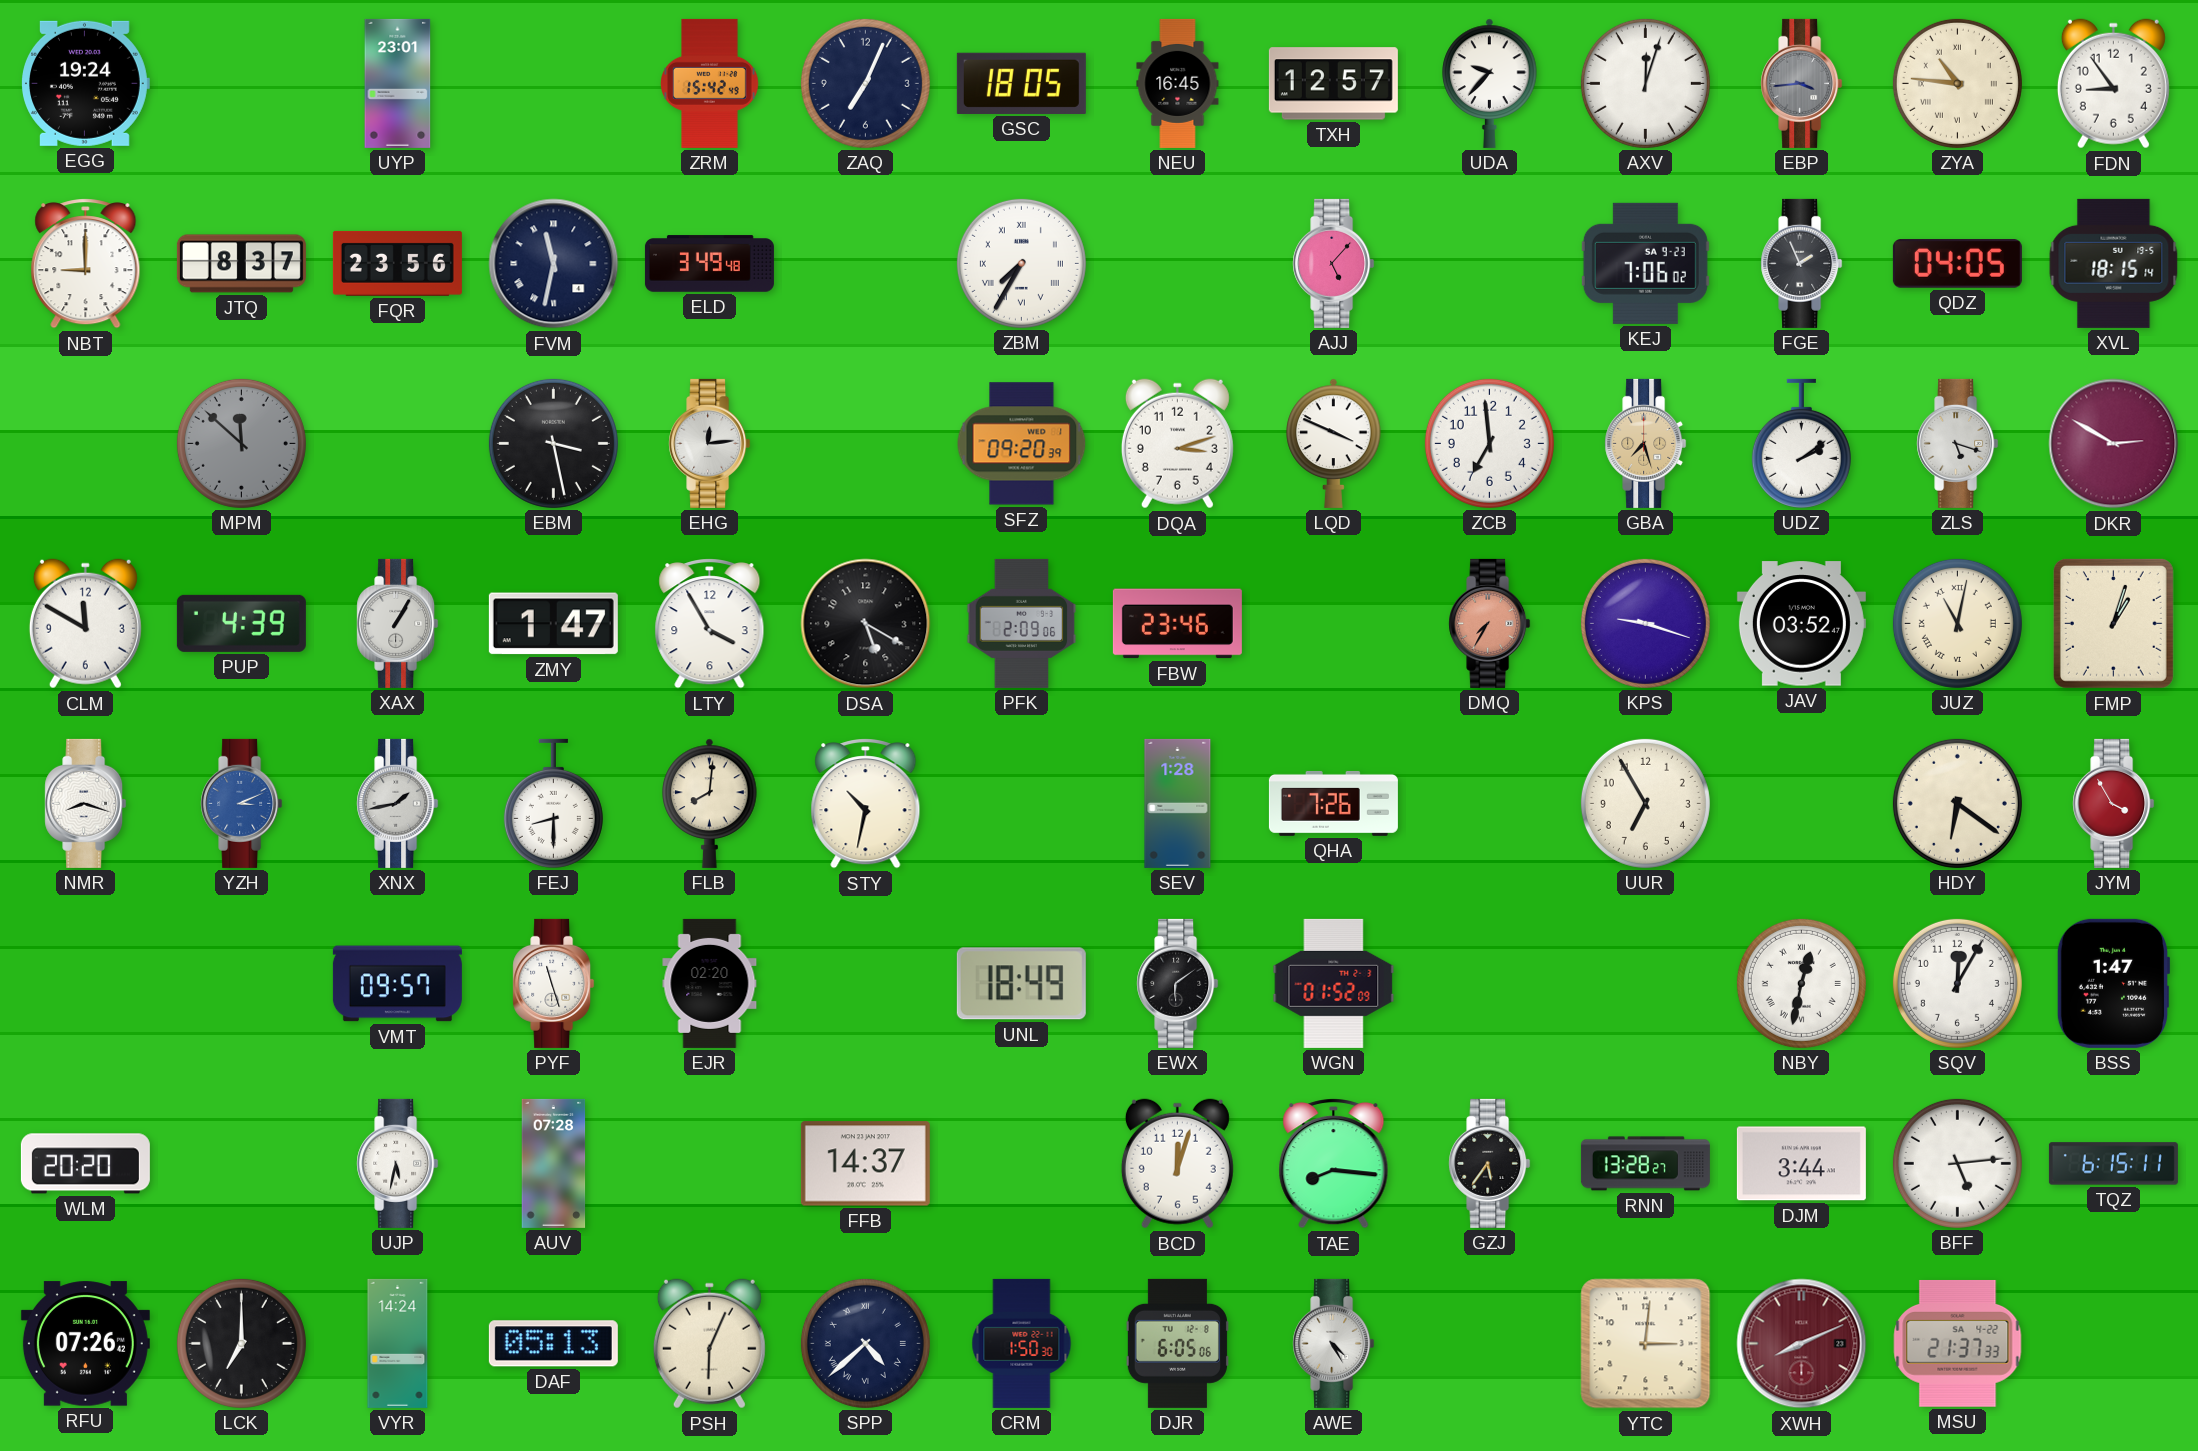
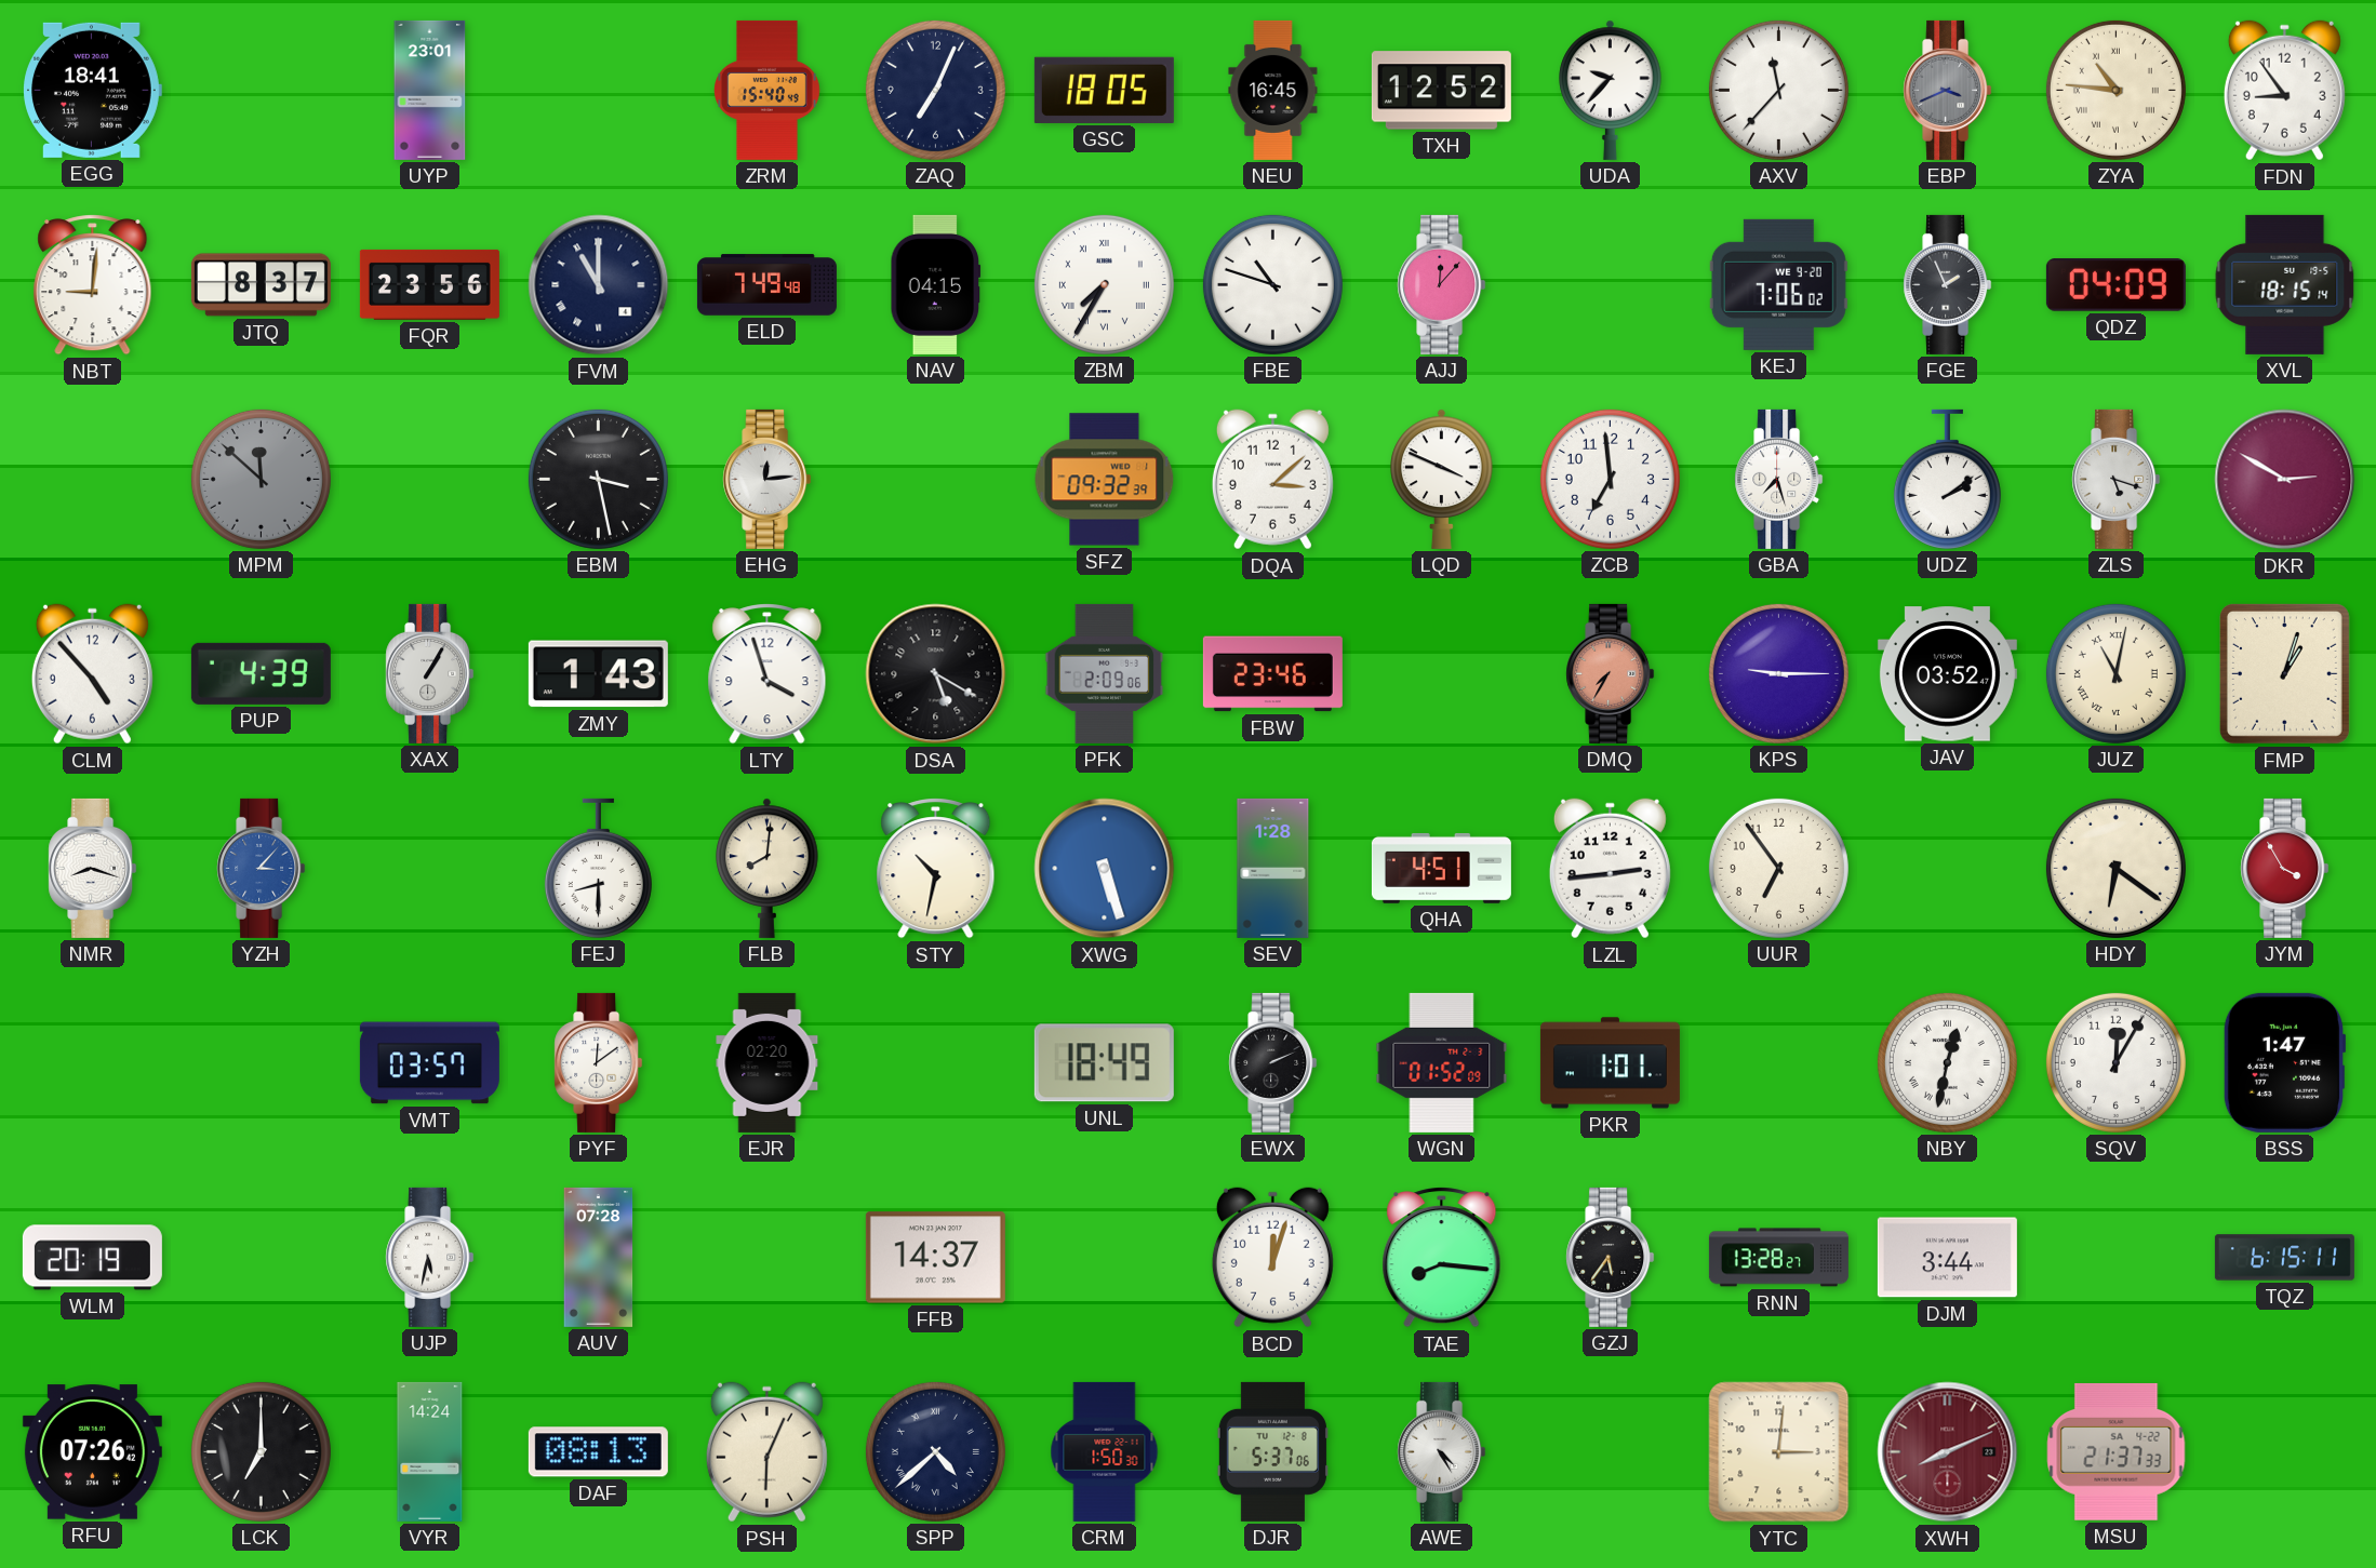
EGG: 19:24 -> 18:41 (92, 90)
ZRM: 15:42 -> 15:40 (767, 90)
TXH: 12:57 -> 12:52 (1441, 91)
AXV: 12:03 -> 11:37 (1778, 90)
EBP: 3:44 -> 3:41 (1948, 90)
NBT: 9:00 -> 9:01 (93, 285)
FVM: 11:32 -> 11:00 (599, 285)
ELD: 3:49 -> 7:49 (766, 285)
NAV: none -> 04:15 (936, 284)
FBE: none -> 10:48 (1272, 284)
AJJ: 5:07 -> 12:07 (1442, 284)
KEJ date: SA 9-23 -> WE 9-20 (1778, 284)
QDZ: 04:05 -> 04:09 (2115, 285)
SFZ: 09:20 -> 09:32 (1105, 480)
DQA: 3:12 -> 3:08 (1272, 480)
GBA dial: champagne -> white (1779, 479)
CLM: 11:50 -> 4:53 (92, 674)
ZMY: 1:47 -> 1:43 (598, 674)
LTY: 3:55 -> 3:57 (767, 674)
KPS: 9:18 -> 9:15 (1778, 673)
YZH: 3:11 -> 3:07 (262, 868)
XNX: 1:43 -> none (398, 803)
XWG: none -> 5:27 (1105, 869)
QHA: 7:26 -> 4:51 (1441, 868)
LZL: none -> 2:44 (1610, 869)
UUR: 6:55 -> 6:54 (1778, 868)
VMT: 09:57 -> 03:57 (429, 1063)
PYF: 11:27 -> 12:09 (599, 1062)
EWX: 6:09 -> 2:11 (1273, 1062)
PKR: none -> 1:01 (1610, 1063)
WLM: 20:20 -> 20:19 (92, 1258)
BFF: 5:14 -> none (1957, 1163)
DAF: 05:13 -> 08:13 (598, 1452)
DJR: 6:05 -> 5:37 (1272, 1451)
